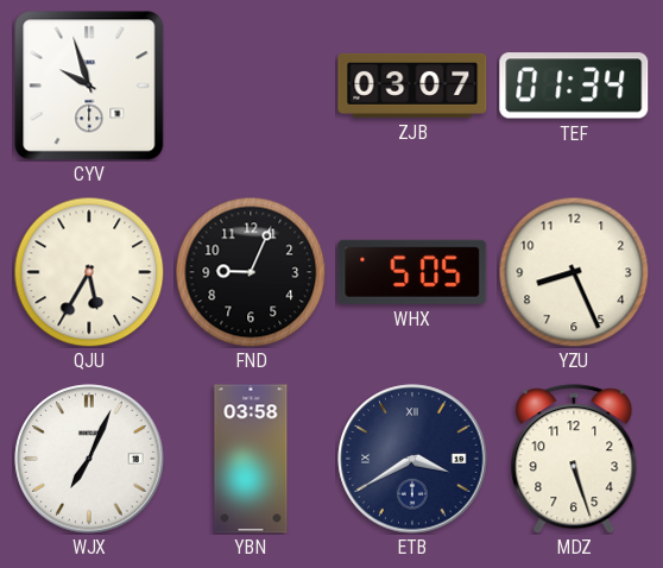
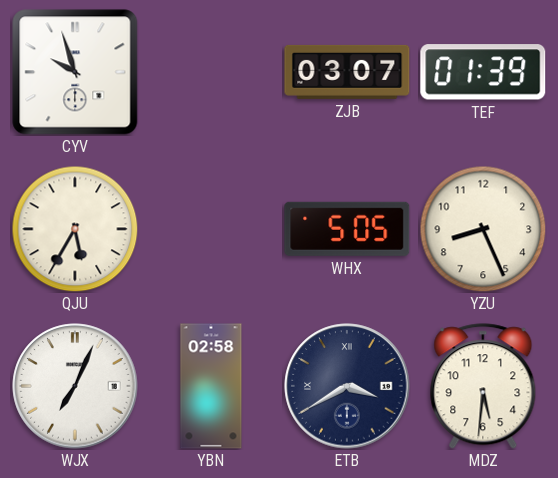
TEF: 01:34 -> 01:39 (483, 72)
FND: 9:04 -> none (251, 272)
YBN: 03:58 -> 02:58 (211, 386)
MDZ: 5:27 -> 5:31 (483, 386)
